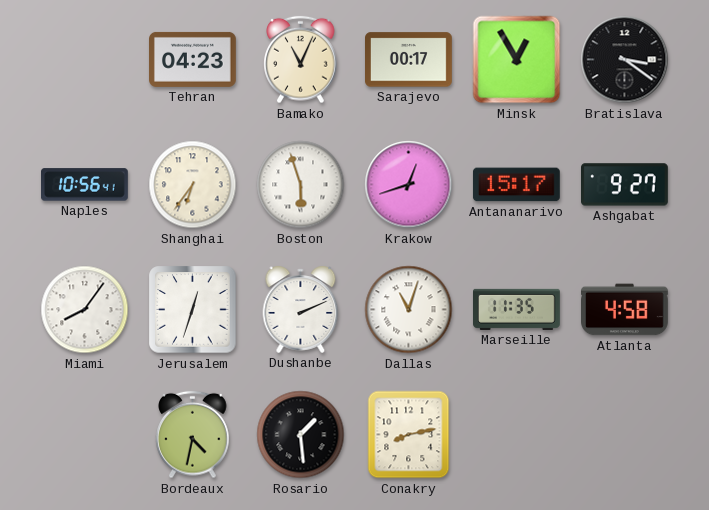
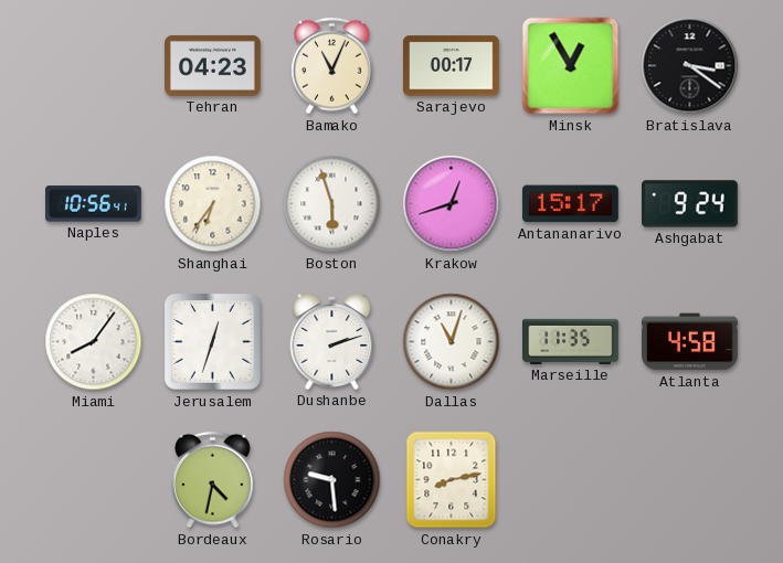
Ashgabat: 9:27 -> 9:24 (690, 204)
Dushanbe: 2:11 -> 2:12 (332, 341)
Rosario: 1:29 -> 9:29 (332, 480)
